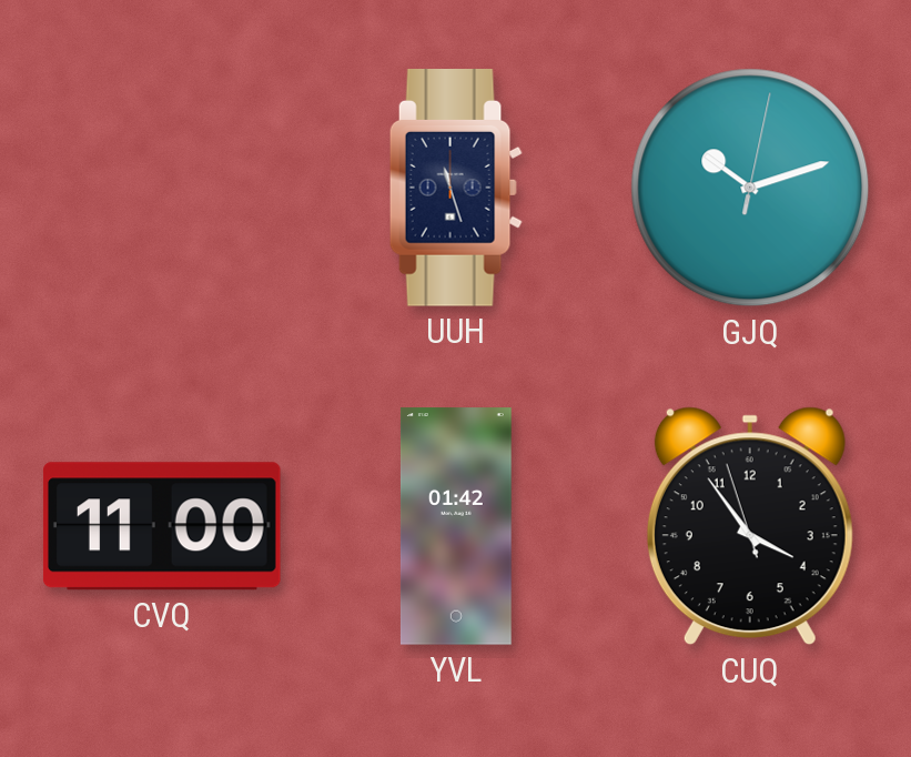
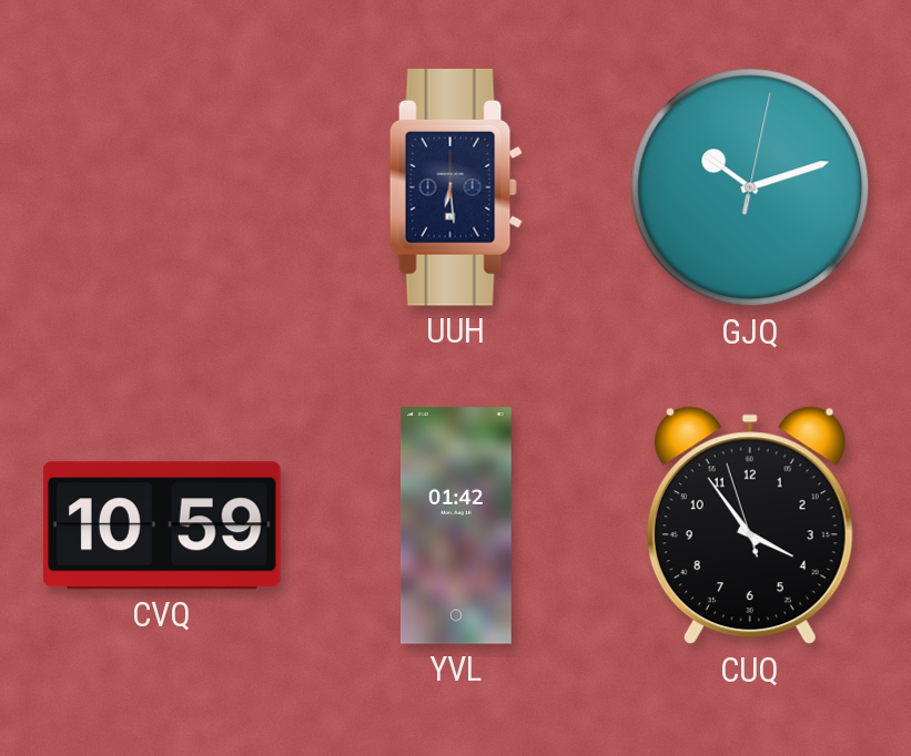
UUH: 11:27 -> 6:29 (456, 188)
CVQ: 11:00 -> 10:59 (162, 525)
